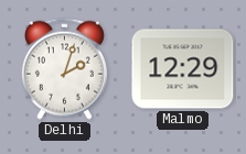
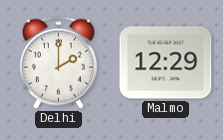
Delhi: 2:03 -> 2:00 (58, 62)
